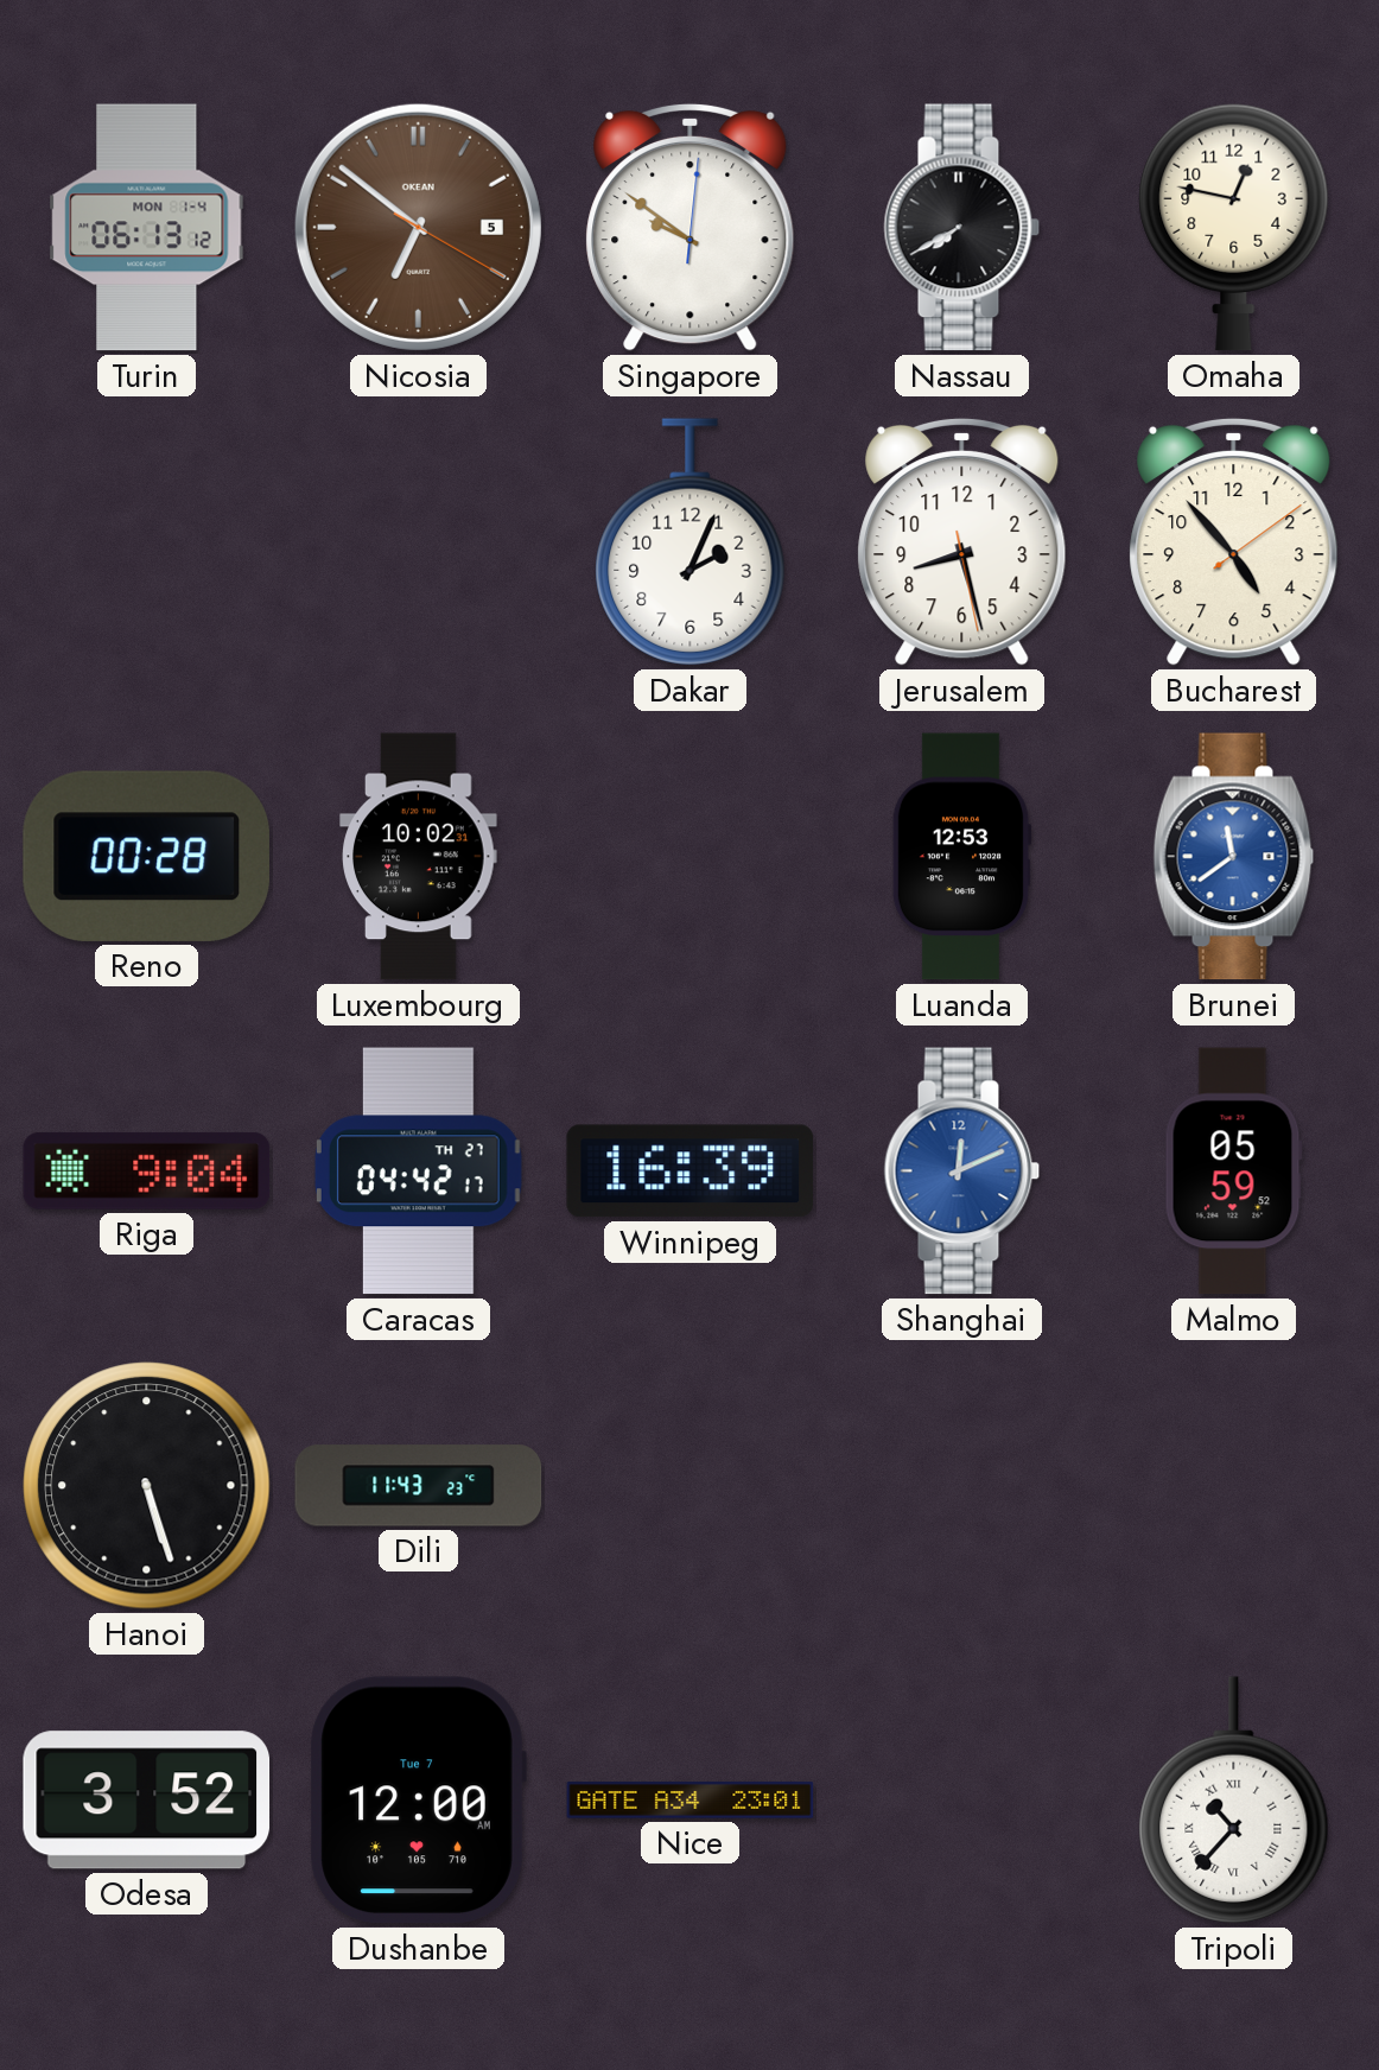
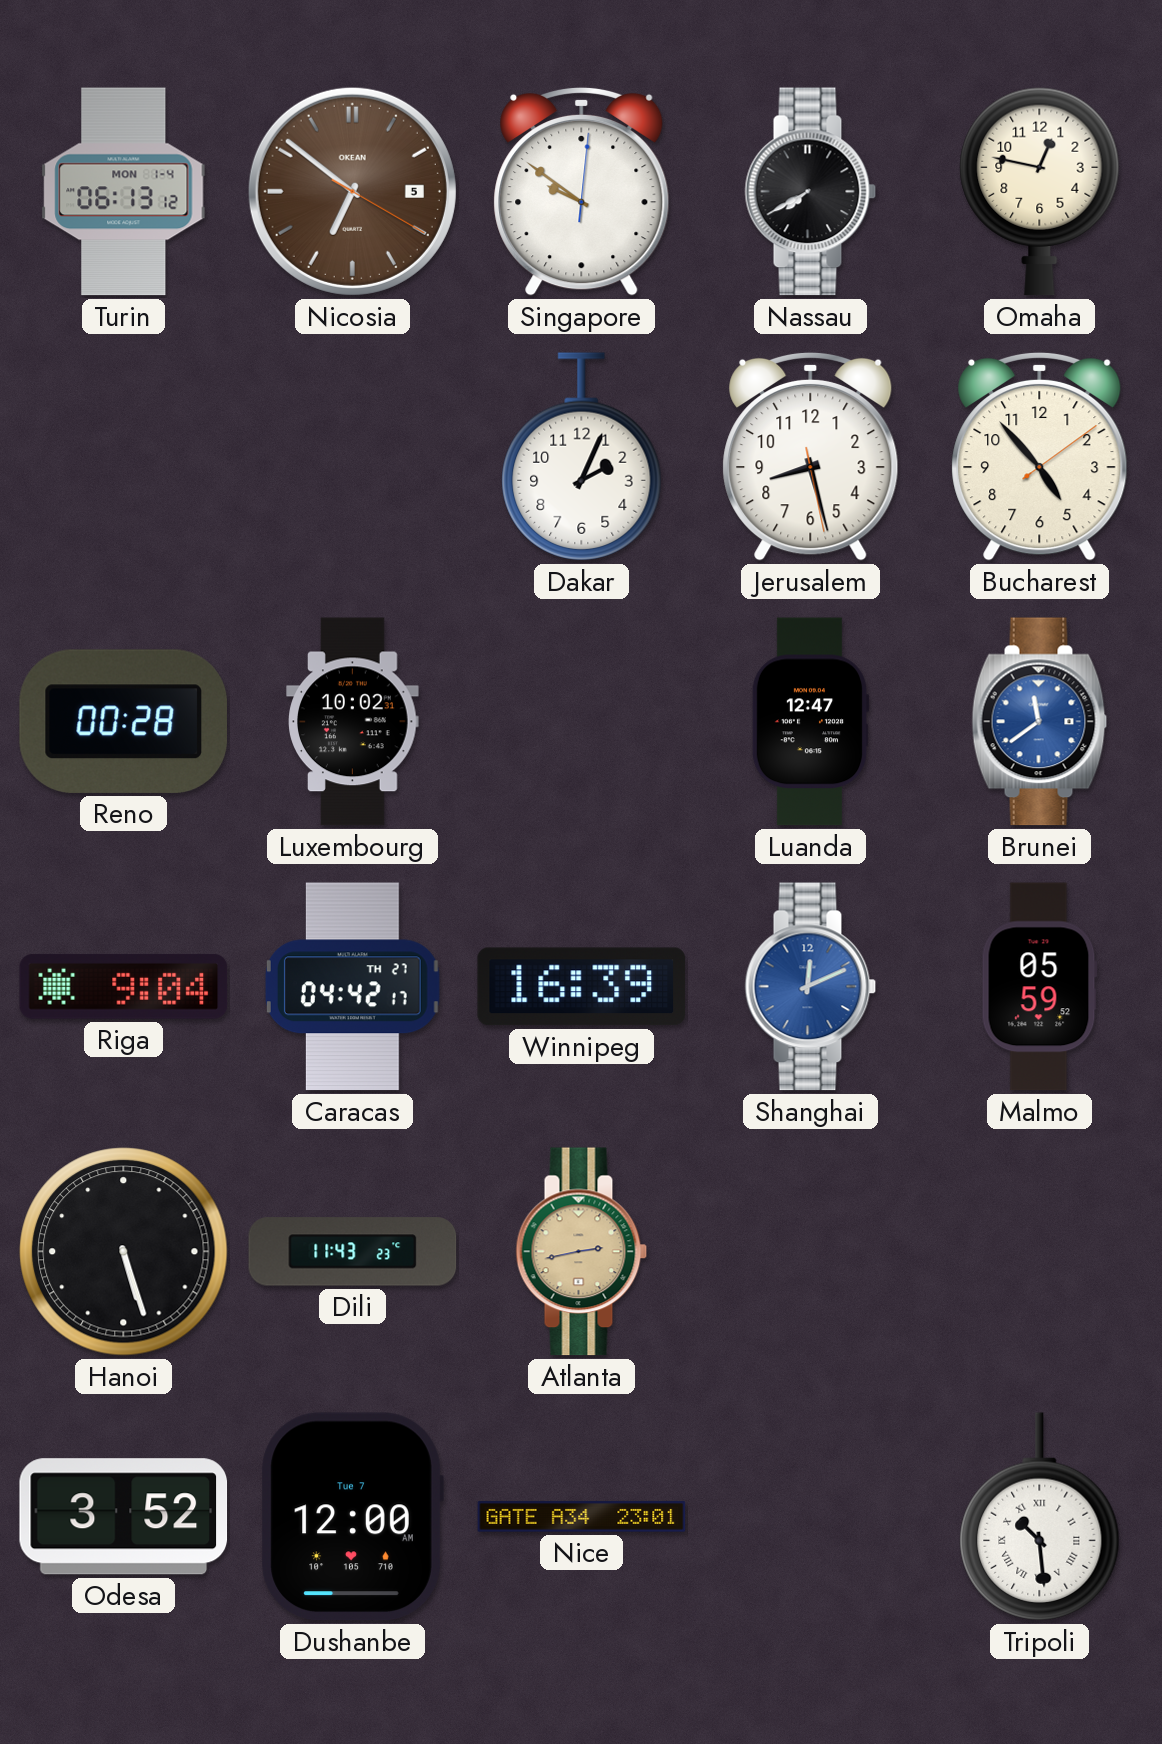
Luanda: 12:53 -> 12:47 (810, 722)
Atlanta: none -> 2:43 (582, 1252)
Tripoli: 10:37 -> 10:29 (1040, 1517)
